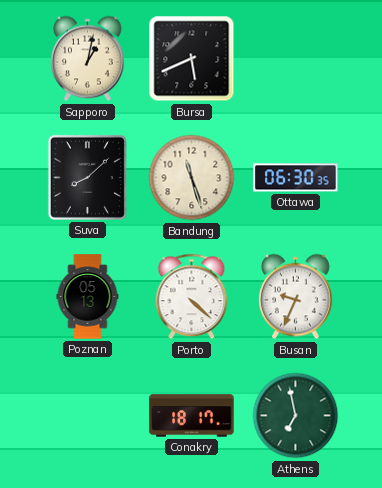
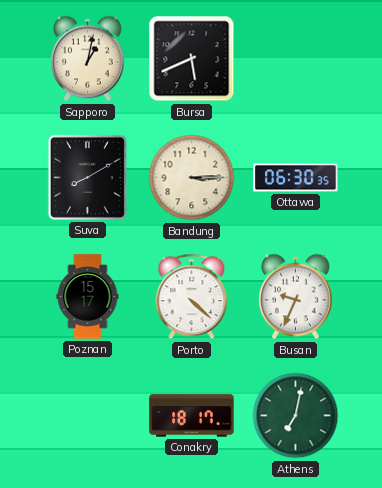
Suva: 8:08 -> 8:10 (87, 177)
Bandung: 11:27 -> 3:15 (192, 178)
Poznan: 05:13 -> 15:17 (88, 297)
Athens: 6:58 -> 7:02 (296, 416)
